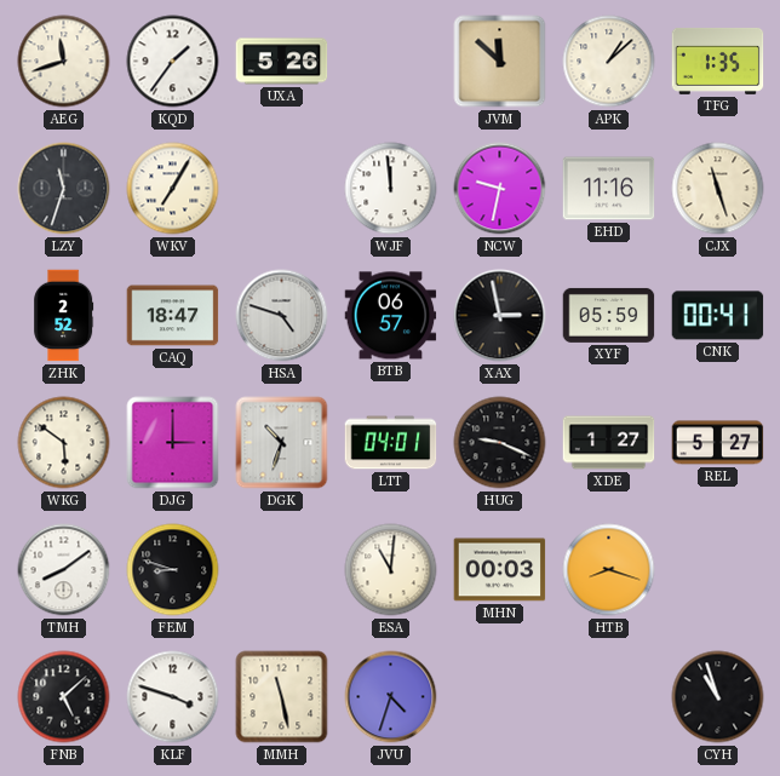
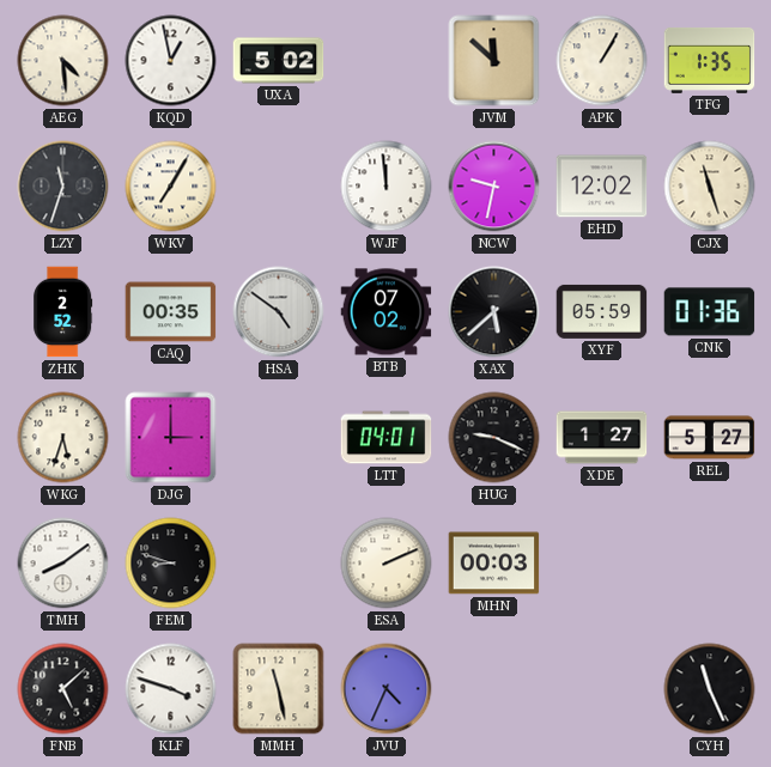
AEG: 11:42 -> 4:29 (63, 61)
KQD: 1:36 -> 12:58 (171, 61)
UXA: 5:26 -> 5:02 (279, 61)
APK: 1:08 -> 1:05 (602, 61)
EHD: 11:16 -> 12:02 (602, 187)
CAQ: 18:47 -> 00:35 (171, 312)
HSA: 4:48 -> 4:51 (279, 312)
BTB: 06:57 -> 07:02 (387, 312)
XAX: 2:58 -> 5:38 (494, 312)
CNK: 00:41 -> 01:36 (710, 312)
WKG: 5:51 -> 5:33 (63, 438)
DGK: 10:33 -> none (282, 443)
ESA: 11:01 -> 2:11 (387, 564)
HTB: 8:18 -> none (609, 570)
JVU: 4:33 -> 4:34 (387, 689)
CYH: 10:57 -> 11:26 (710, 689)
